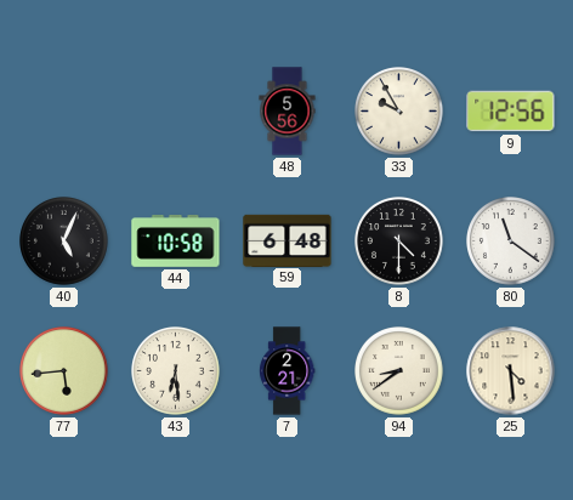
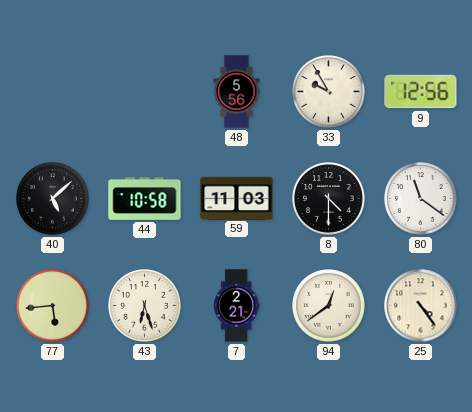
40: 5:04 -> 5:08 (53, 199)
59: 6:48 -> 11:03 (237, 198)
43: 6:29 -> 6:27 (145, 306)
94: 8:39 -> 12:39 (329, 306)
25: 4:29 -> 4:24 (421, 306)
